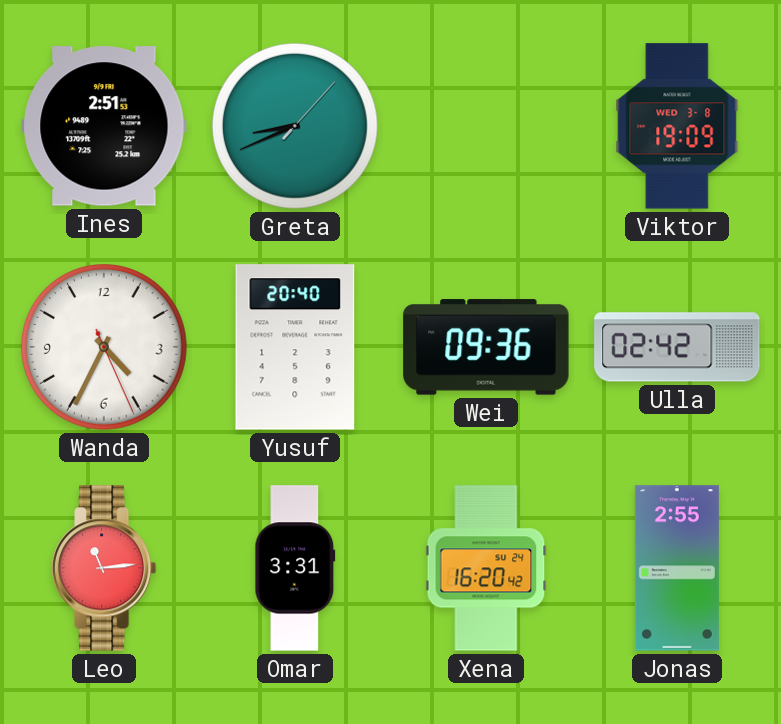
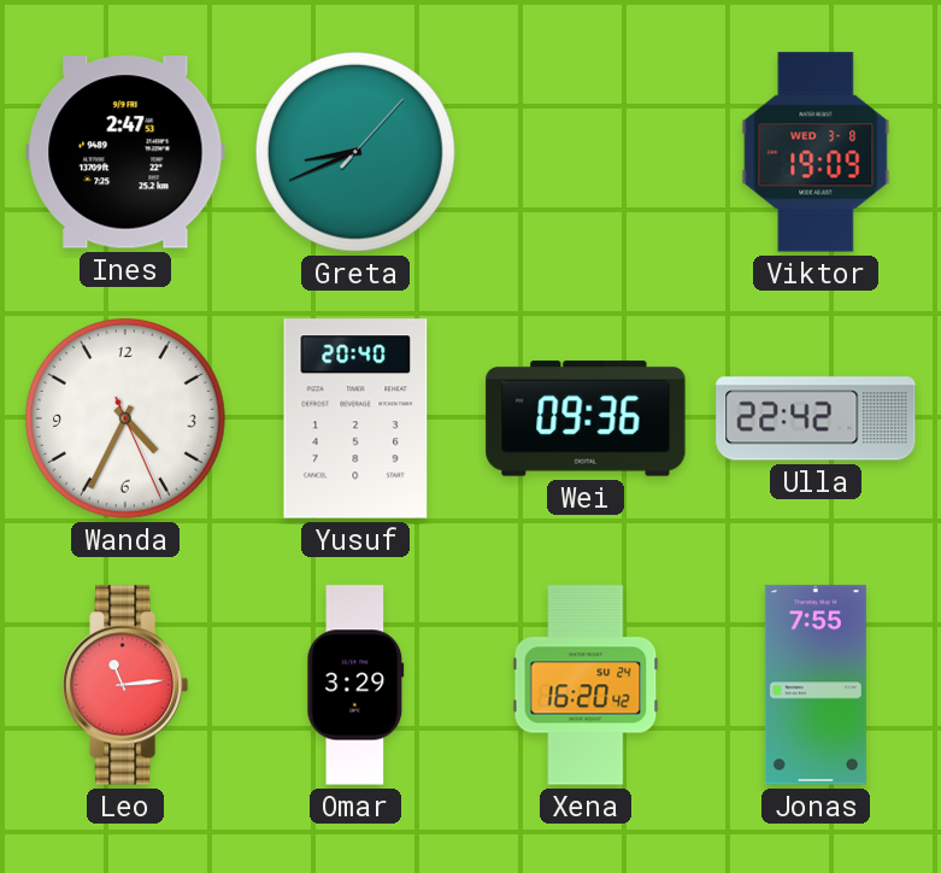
Ines: 2:51 -> 2:47 (125, 152)
Ulla: 02:42 -> 22:42 (816, 418)
Omar: 3:31 -> 3:29 (355, 685)
Jonas: 2:55 -> 7:55 (816, 685)
